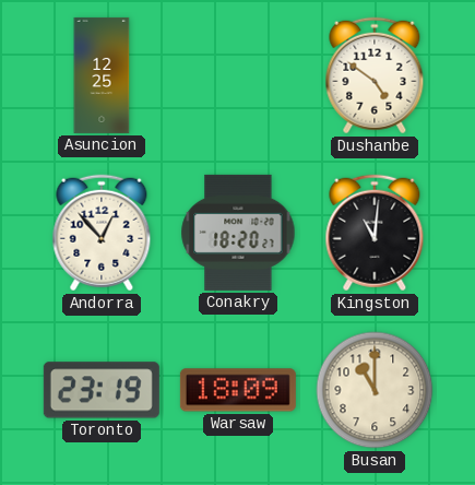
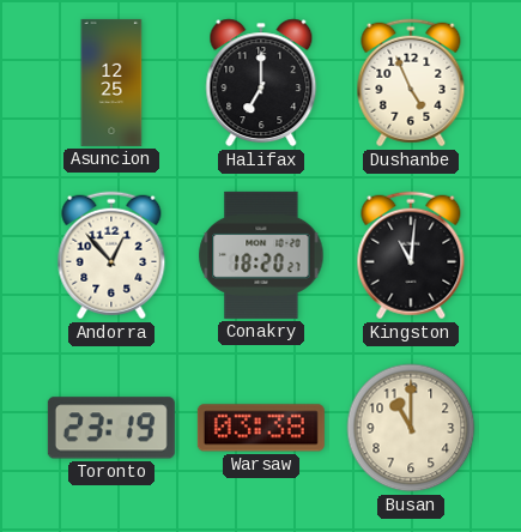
Halifax: none -> 7:00 (261, 83)
Dushanbe: 4:51 -> 4:56 (411, 83)
Warsaw: 18:09 -> 03:38 (261, 428)
